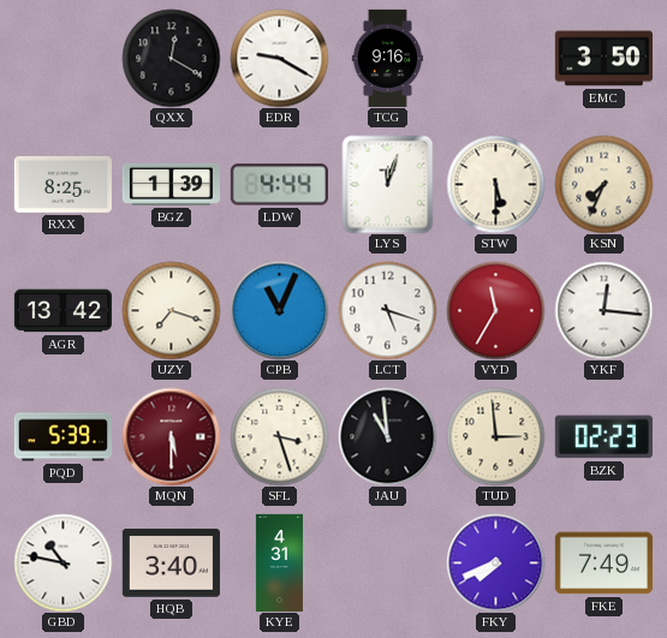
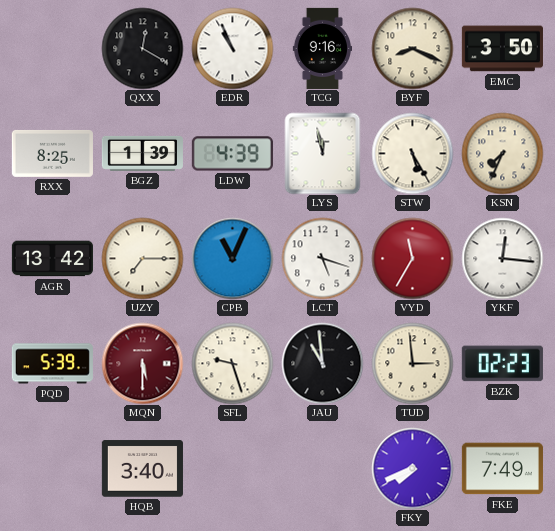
EDR: 9:20 -> 10:56 (232, 48)
BYF: none -> 8:19 (412, 48)
LDW: 4:44 -> 4:39 (232, 154)
LYS: 12:03 -> 11:58 (323, 153)
STW: 5:30 -> 5:25 (412, 153)
UZY: 7:18 -> 7:15 (142, 258)
SFL: 3:27 -> 9:27 (232, 363)
GBD: 10:47 -> none (62, 562)
KYE: 4:31 -> none (279, 562)
